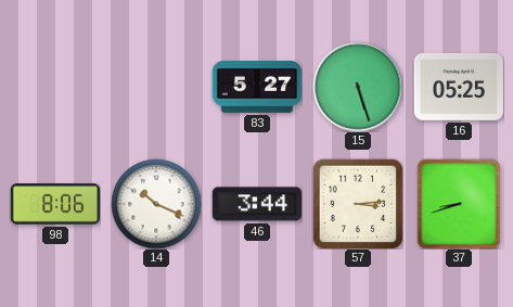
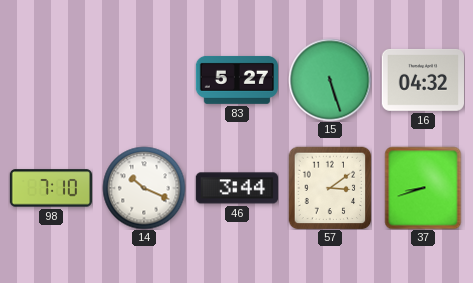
16: 05:25 -> 04:32 (422, 80)
98: 8:06 -> 7:10 (50, 188)
57: 3:14 -> 3:09 (330, 188)
